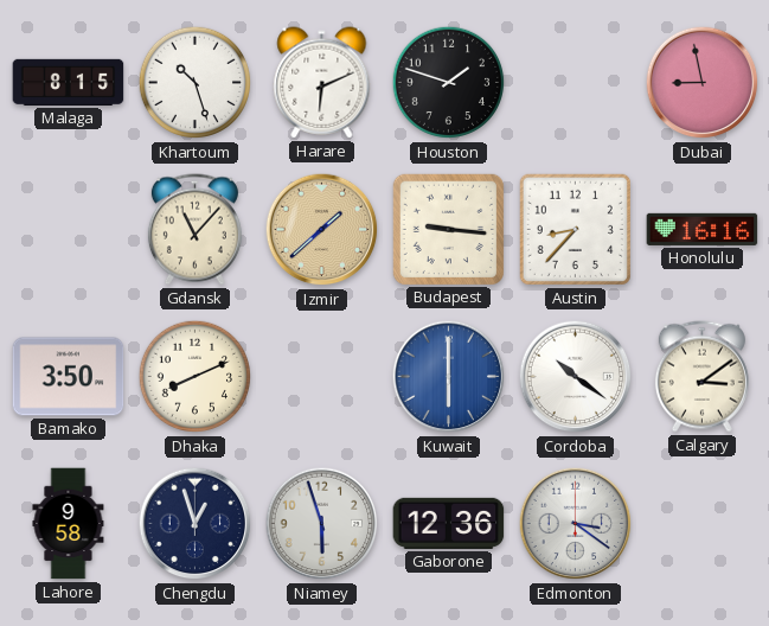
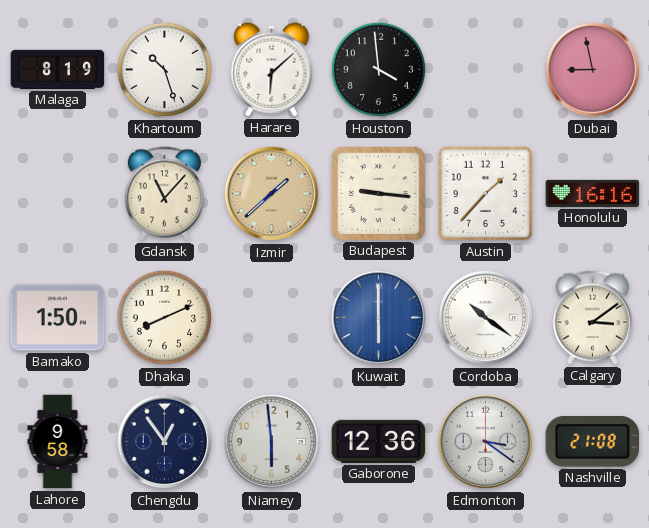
Malaga: 8:15 -> 8:19 (58, 69)
Harare: 6:11 -> 6:08 (272, 70)
Houston: 1:48 -> 3:59 (379, 70)
Austin: 8:37 -> 1:37 (485, 193)
Bamako: 3:50 -> 1:50 (58, 318)
Chengdu: 12:57 -> 12:54 (165, 442)
Niamey: 5:57 -> 5:59 (272, 442)
Nashville: none -> 21:08 (593, 441)
